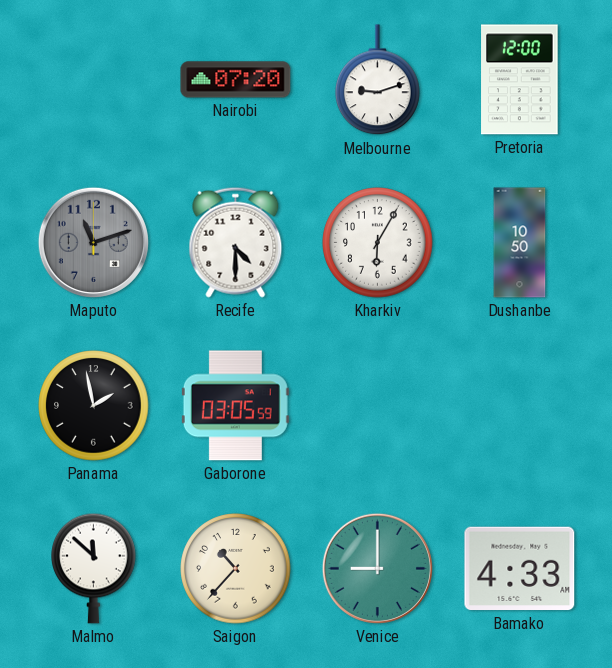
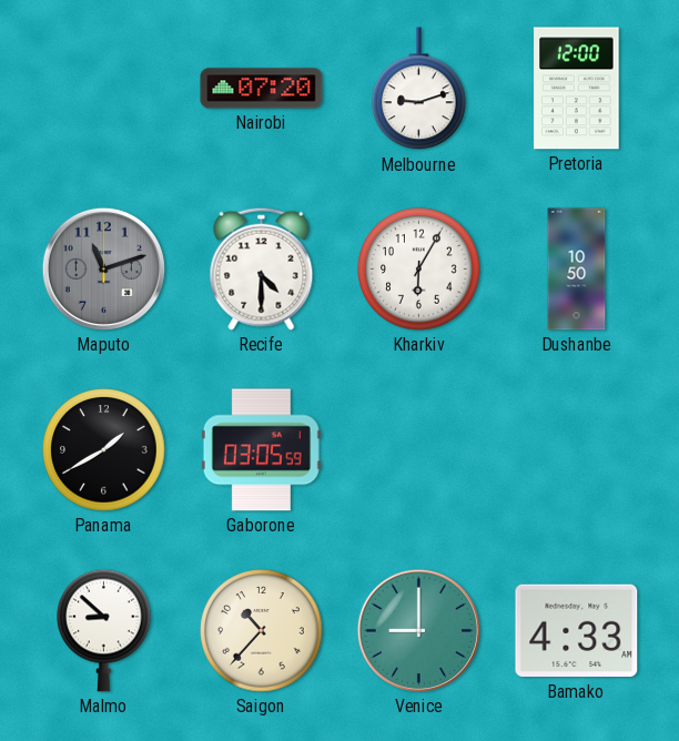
Panama: 1:58 -> 1:40 (104, 450)
Malmo: 11:52 -> 8:52 (104, 630)
